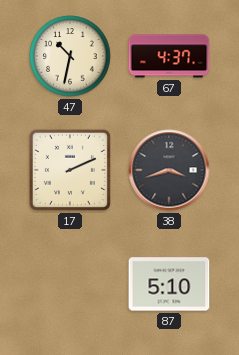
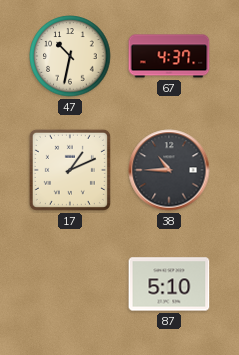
17: 2:11 -> 1:11 (70, 170)
38: 3:42 -> 10:45 (169, 170)
